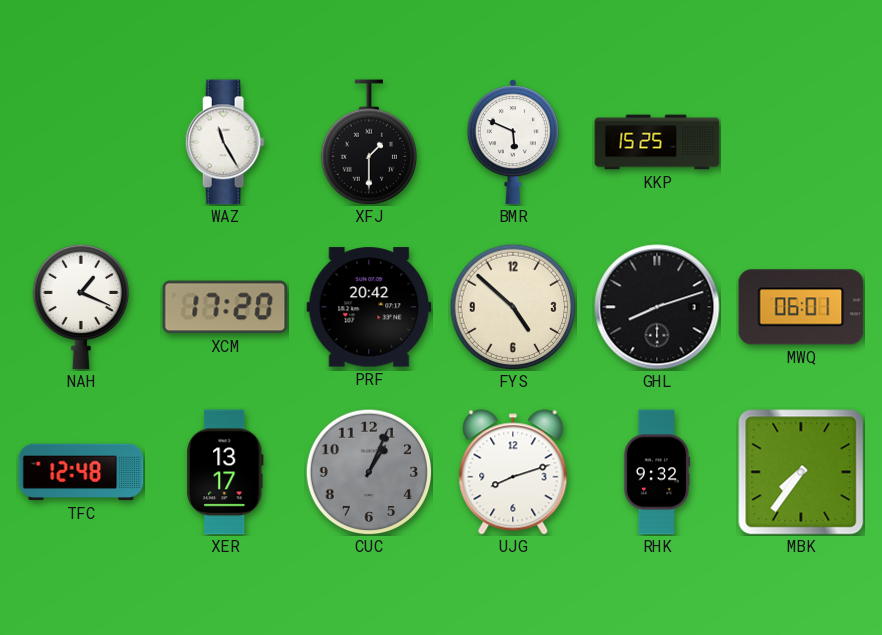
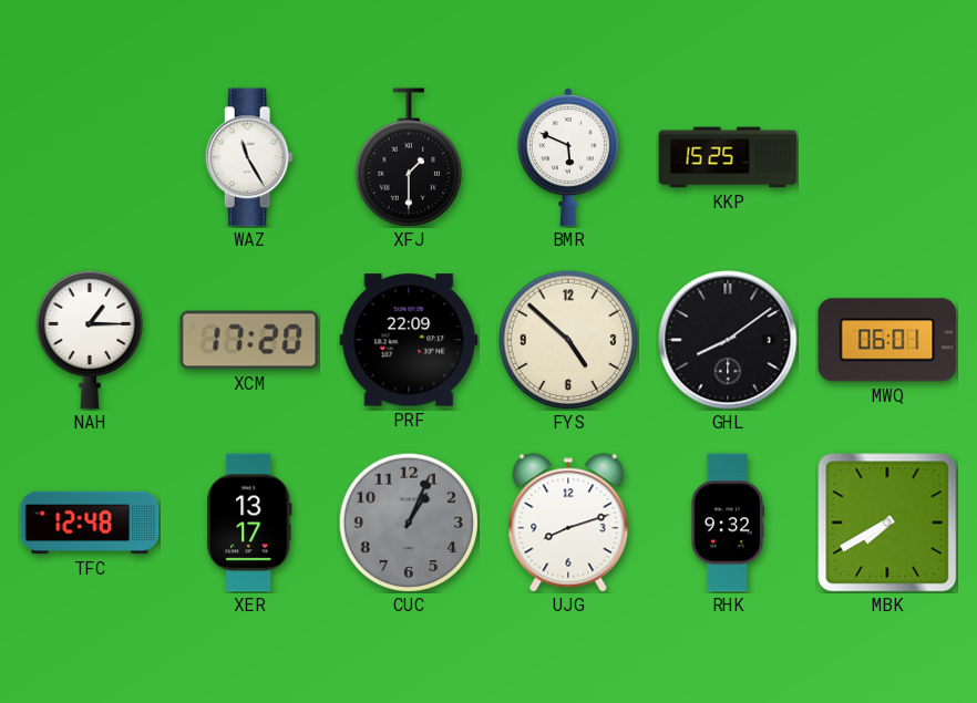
NAH: 1:19 -> 1:15 (89, 340)
PRF: 20:42 -> 22:09 (409, 340)
GHL: 8:12 -> 8:09 (728, 340)
MBK: 7:36 -> 7:40 (887, 523)
